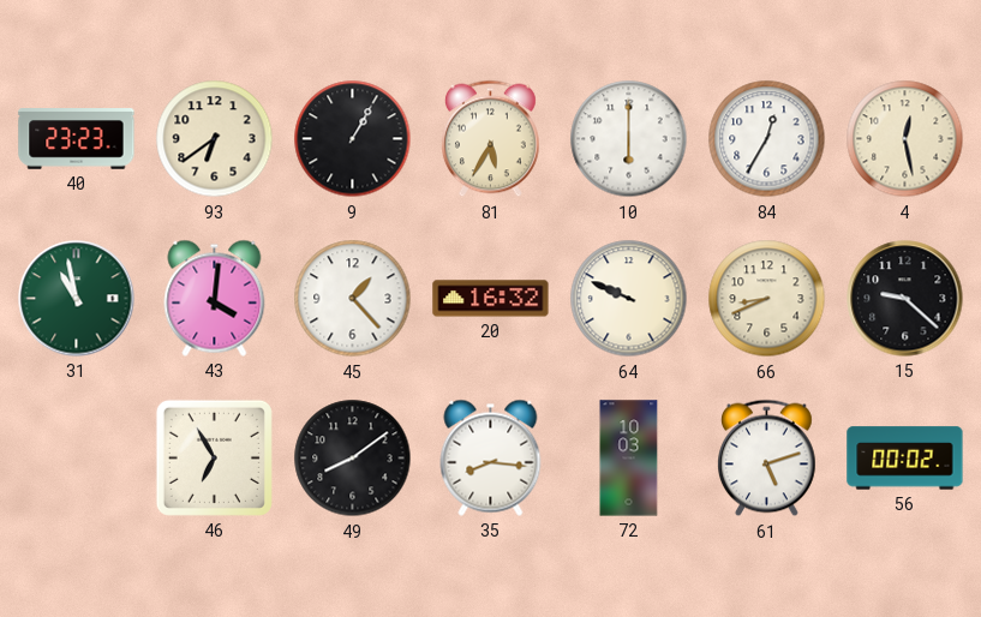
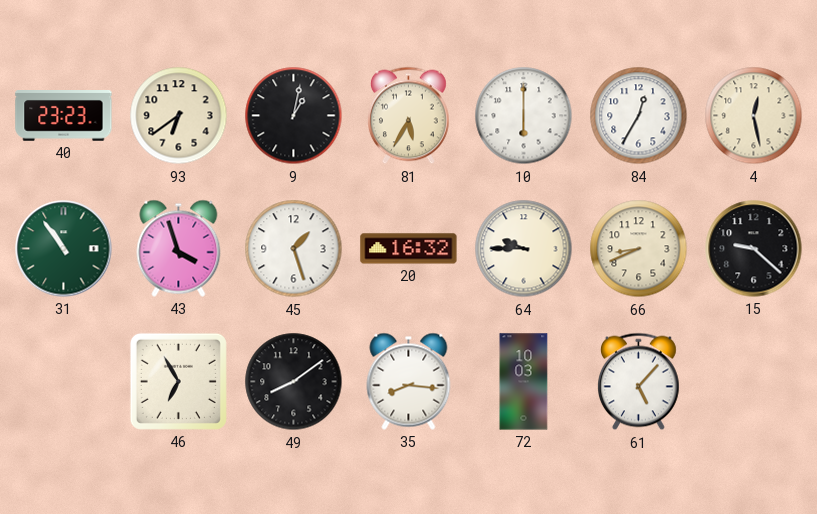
9: 1:05 -> 1:02 (294, 116)
31: 10:58 -> 10:54 (64, 249)
43: 4:01 -> 3:57 (179, 248)
45: 1:23 -> 1:27 (294, 249)
64: 9:49 -> 9:45 (524, 249)
61: 5:12 -> 5:07 (639, 382)
56: 00:02 -> none (905, 459)
